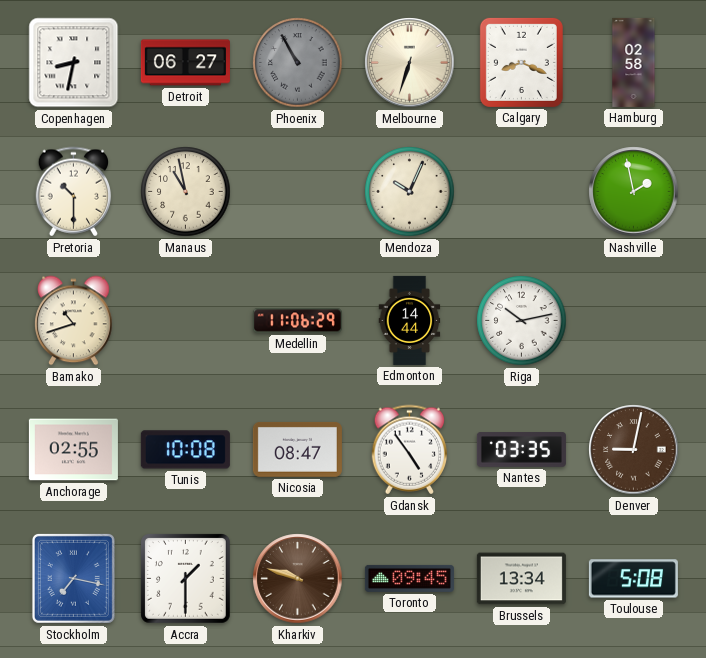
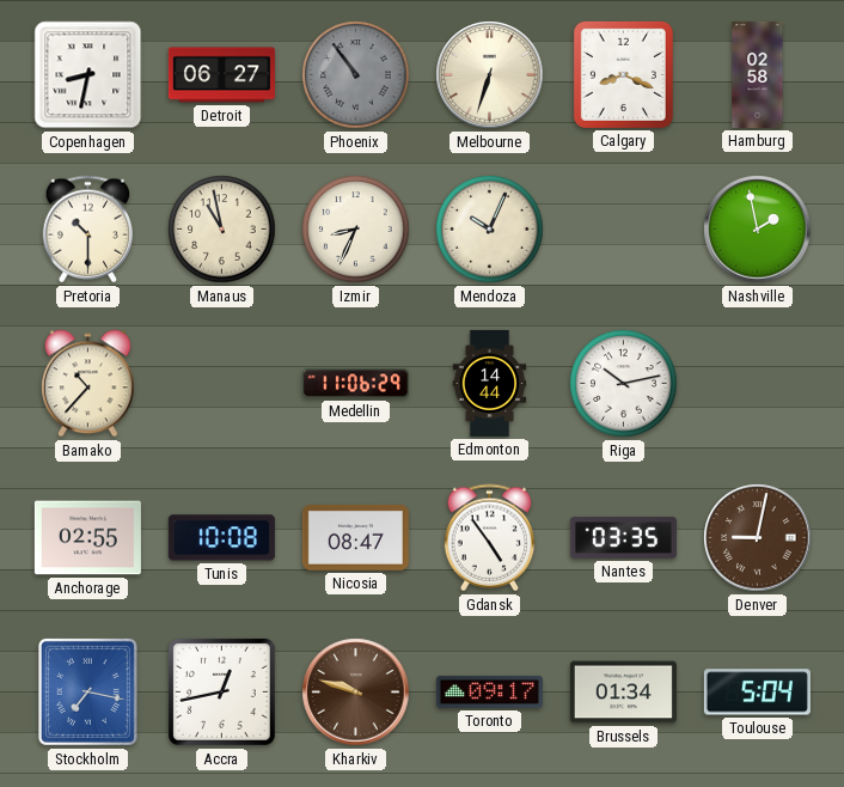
Phoenix: 10:55 -> 10:54 (356, 75)
Izmir: none -> 8:34 (356, 230)
Bamako: 10:42 -> 10:37 (88, 384)
Accra: 1:30 -> 12:43 (222, 693)
Toronto: 09:45 -> 09:17 (489, 691)
Brussels: 13:34 -> 01:34 (623, 693)
Toulouse: 5:08 -> 5:04 (757, 693)
